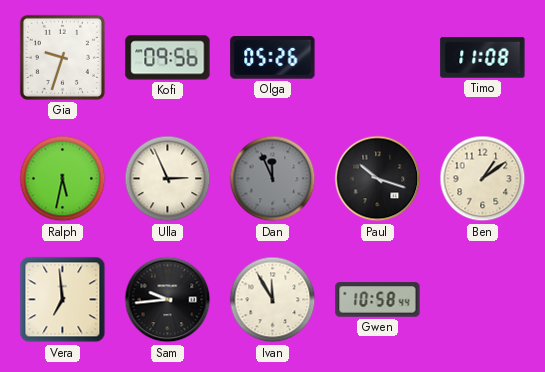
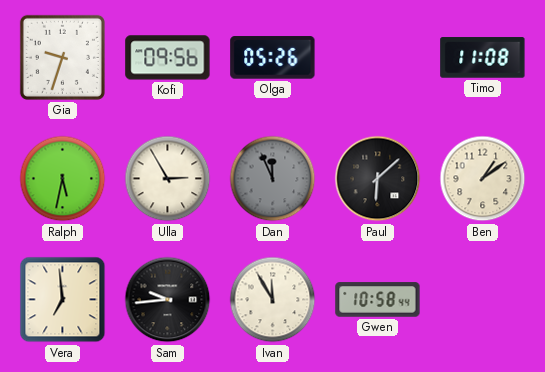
Ulla: 2:56 -> 2:55 (168, 179)
Paul: 10:18 -> 6:08 (378, 179)
